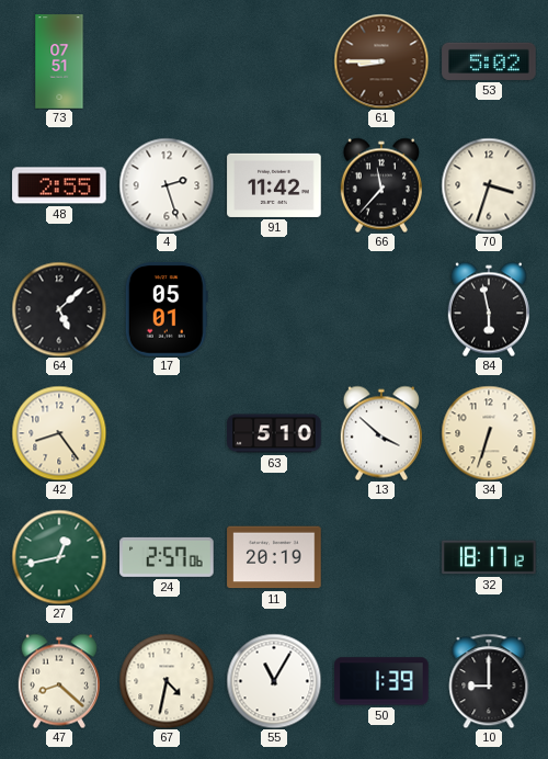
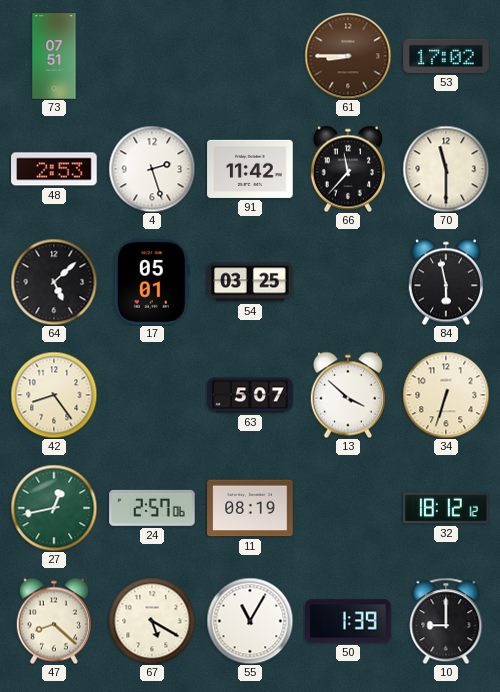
53: 5:02 -> 17:02 (446, 56)
48: 2:55 -> 2:53 (54, 169)
70: 3:33 -> 11:30 (446, 169)
54: none -> 03:25 (250, 282)
63: 5:10 -> 5:07 (250, 395)
11: 20:19 -> 08:19 (250, 508)
32: 18:17 -> 18:12 (446, 508)
67: 4:32 -> 5:20 (152, 621)
